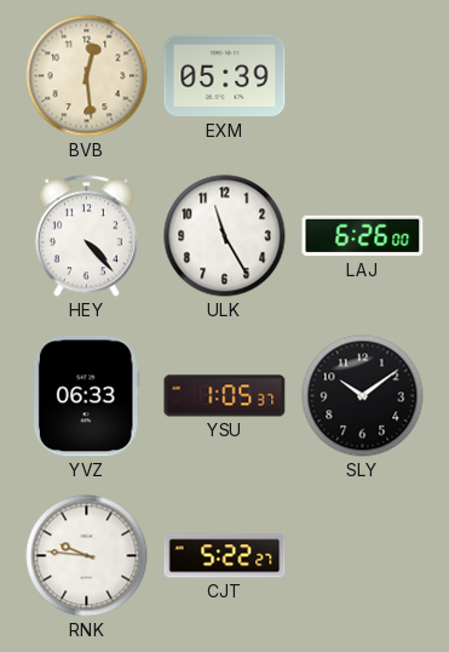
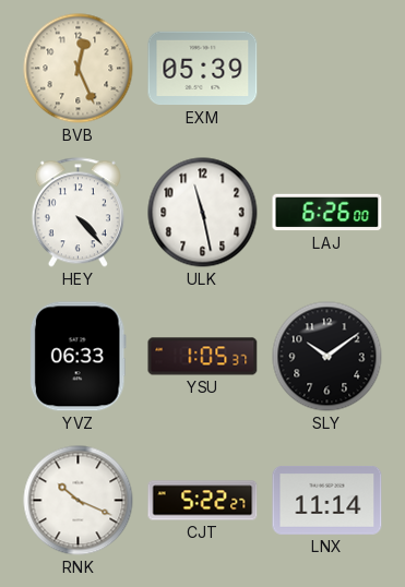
BVB: 12:29 -> 12:26 (79, 69)
ULK: 11:25 -> 11:28 (203, 213)
RNK: 9:46 -> 10:19 (79, 501)
LNX: none -> 11:14 (327, 501)
